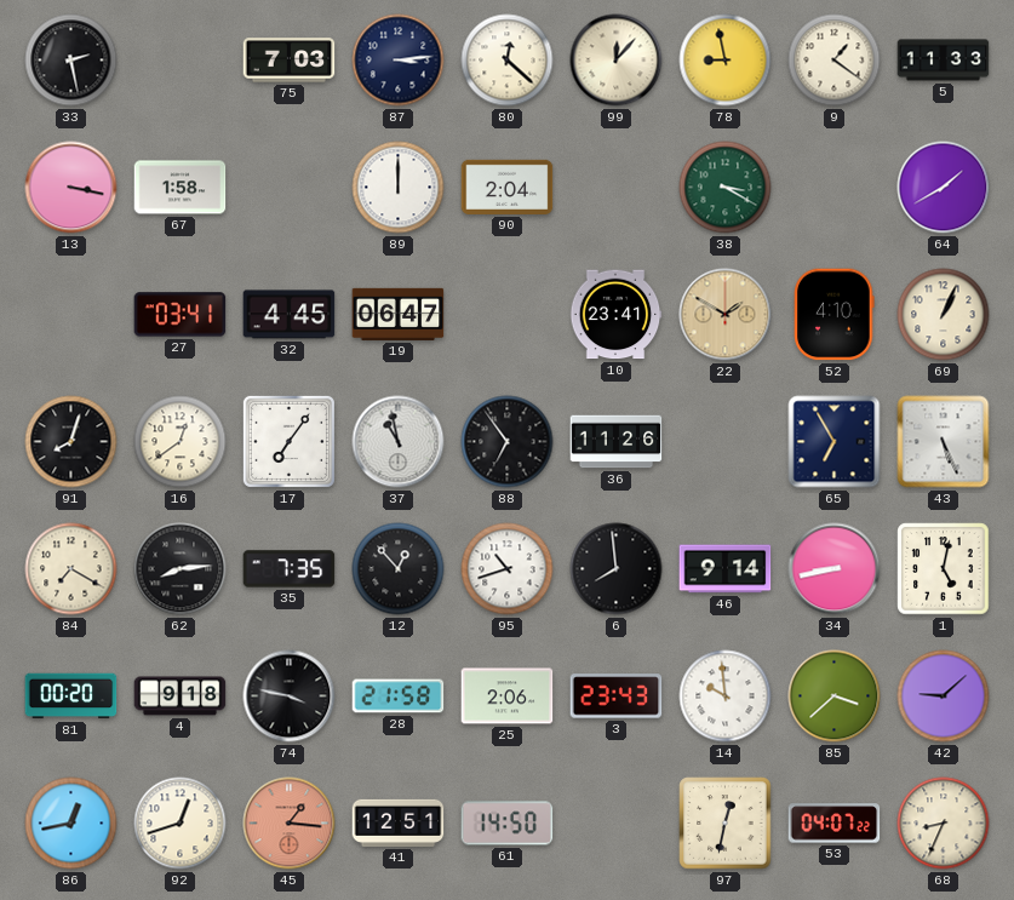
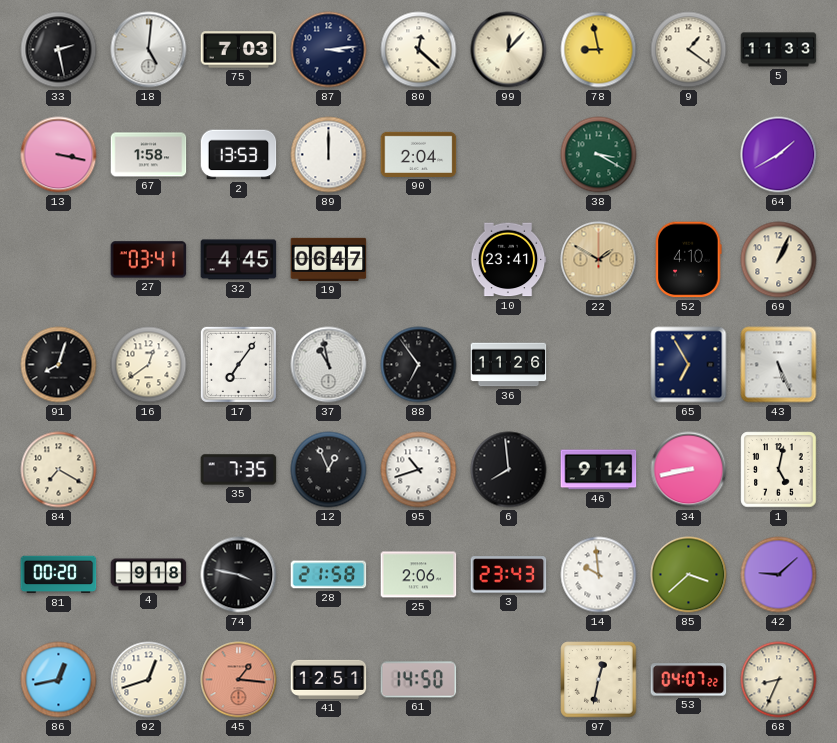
18: none -> 5:01 (149, 50)
2: none -> 13:53 (239, 155)
62: 8:14 -> none (181, 569)
12: 12:53 -> 12:56 (329, 470)
